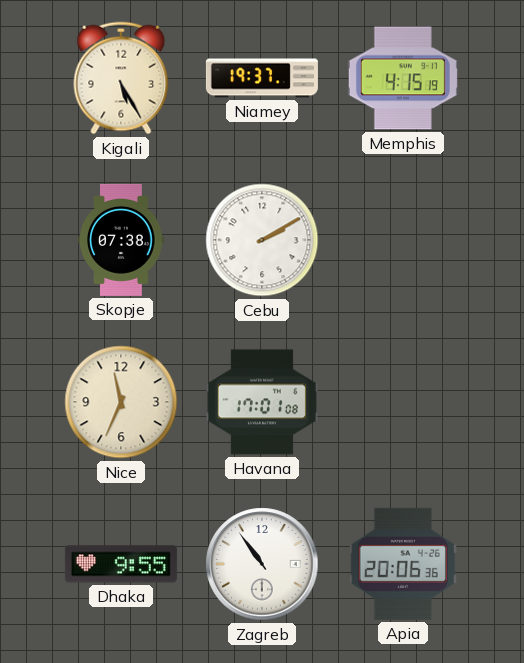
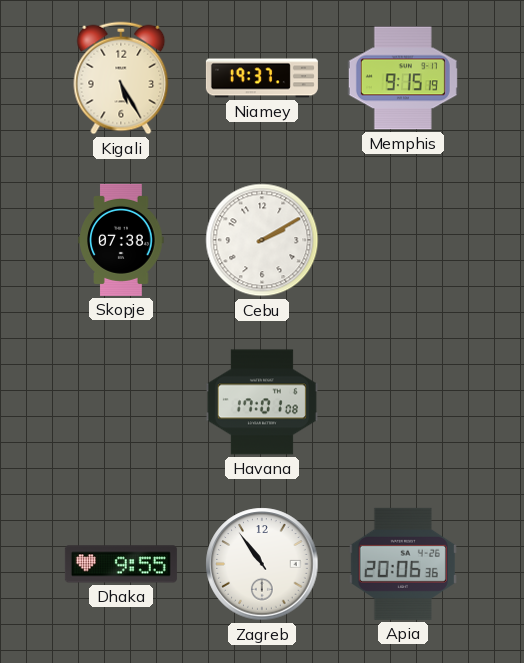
Memphis: 4:15 -> 9:15 (403, 78)
Nice: 11:34 -> none (121, 402)
